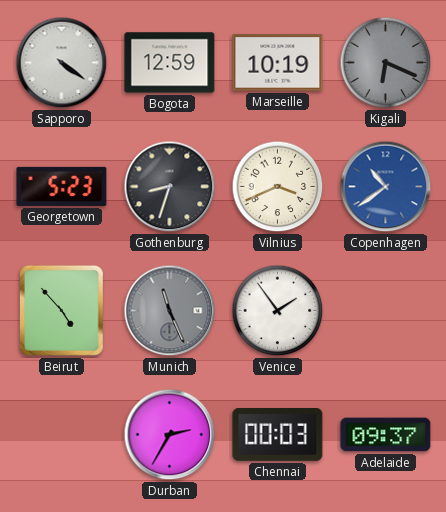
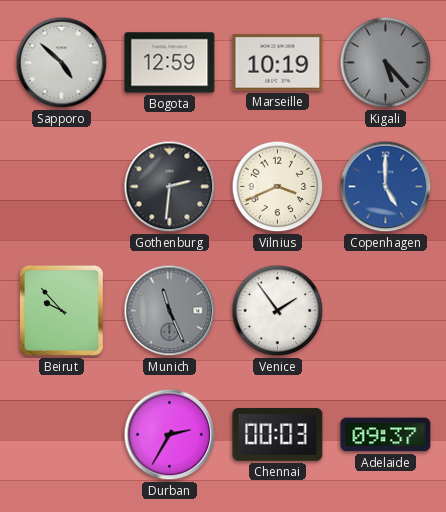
Sapporo: 4:21 -> 4:52 (62, 63)
Kigali: 6:19 -> 5:23 (386, 63)
Georgetown: 5:23 -> none (62, 186)
Gothenburg: 8:33 -> 2:31 (170, 187)
Copenhagen: 10:39 -> 5:00 (386, 187)
Beirut: 4:53 -> 9:53 (61, 310)
